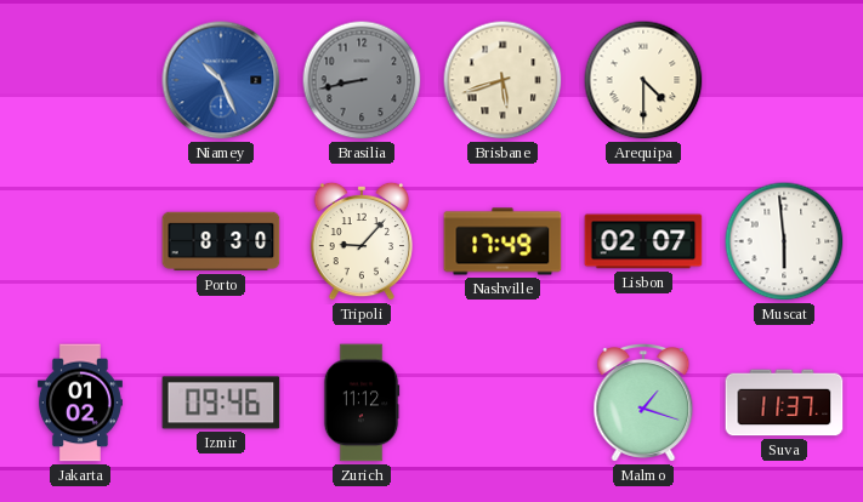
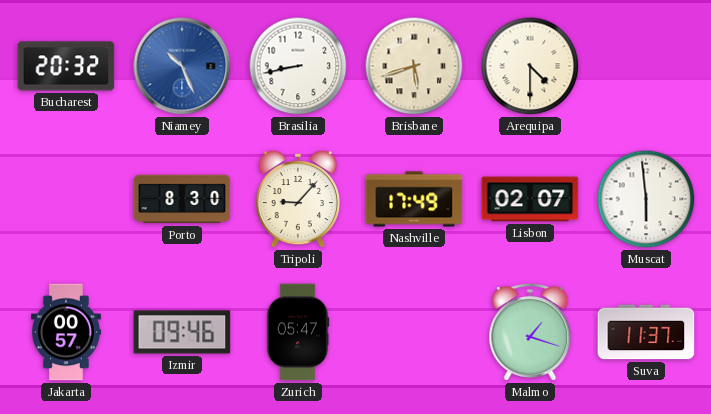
Bucharest: none -> 20:32 (66, 66)
Brasilia dial: grey -> white (298, 66)
Jakarta: 01:02 -> 00:57 (66, 332)
Zurich: 11:12 -> 05:47 (298, 332)
